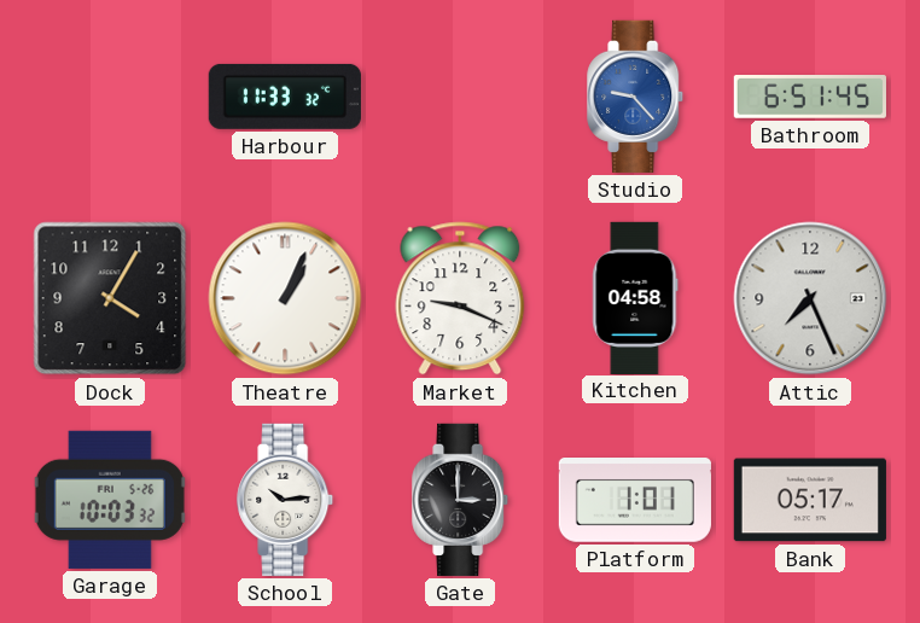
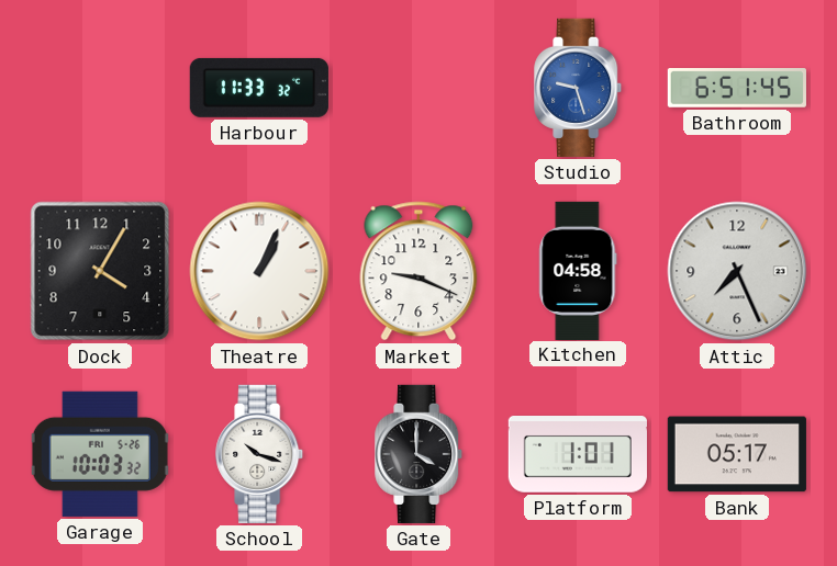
Studio: 9:23 -> 9:27 (579, 88)
School: 10:14 -> 10:18 (260, 454)
Gate: 3:00 -> 4:00 (420, 454)
